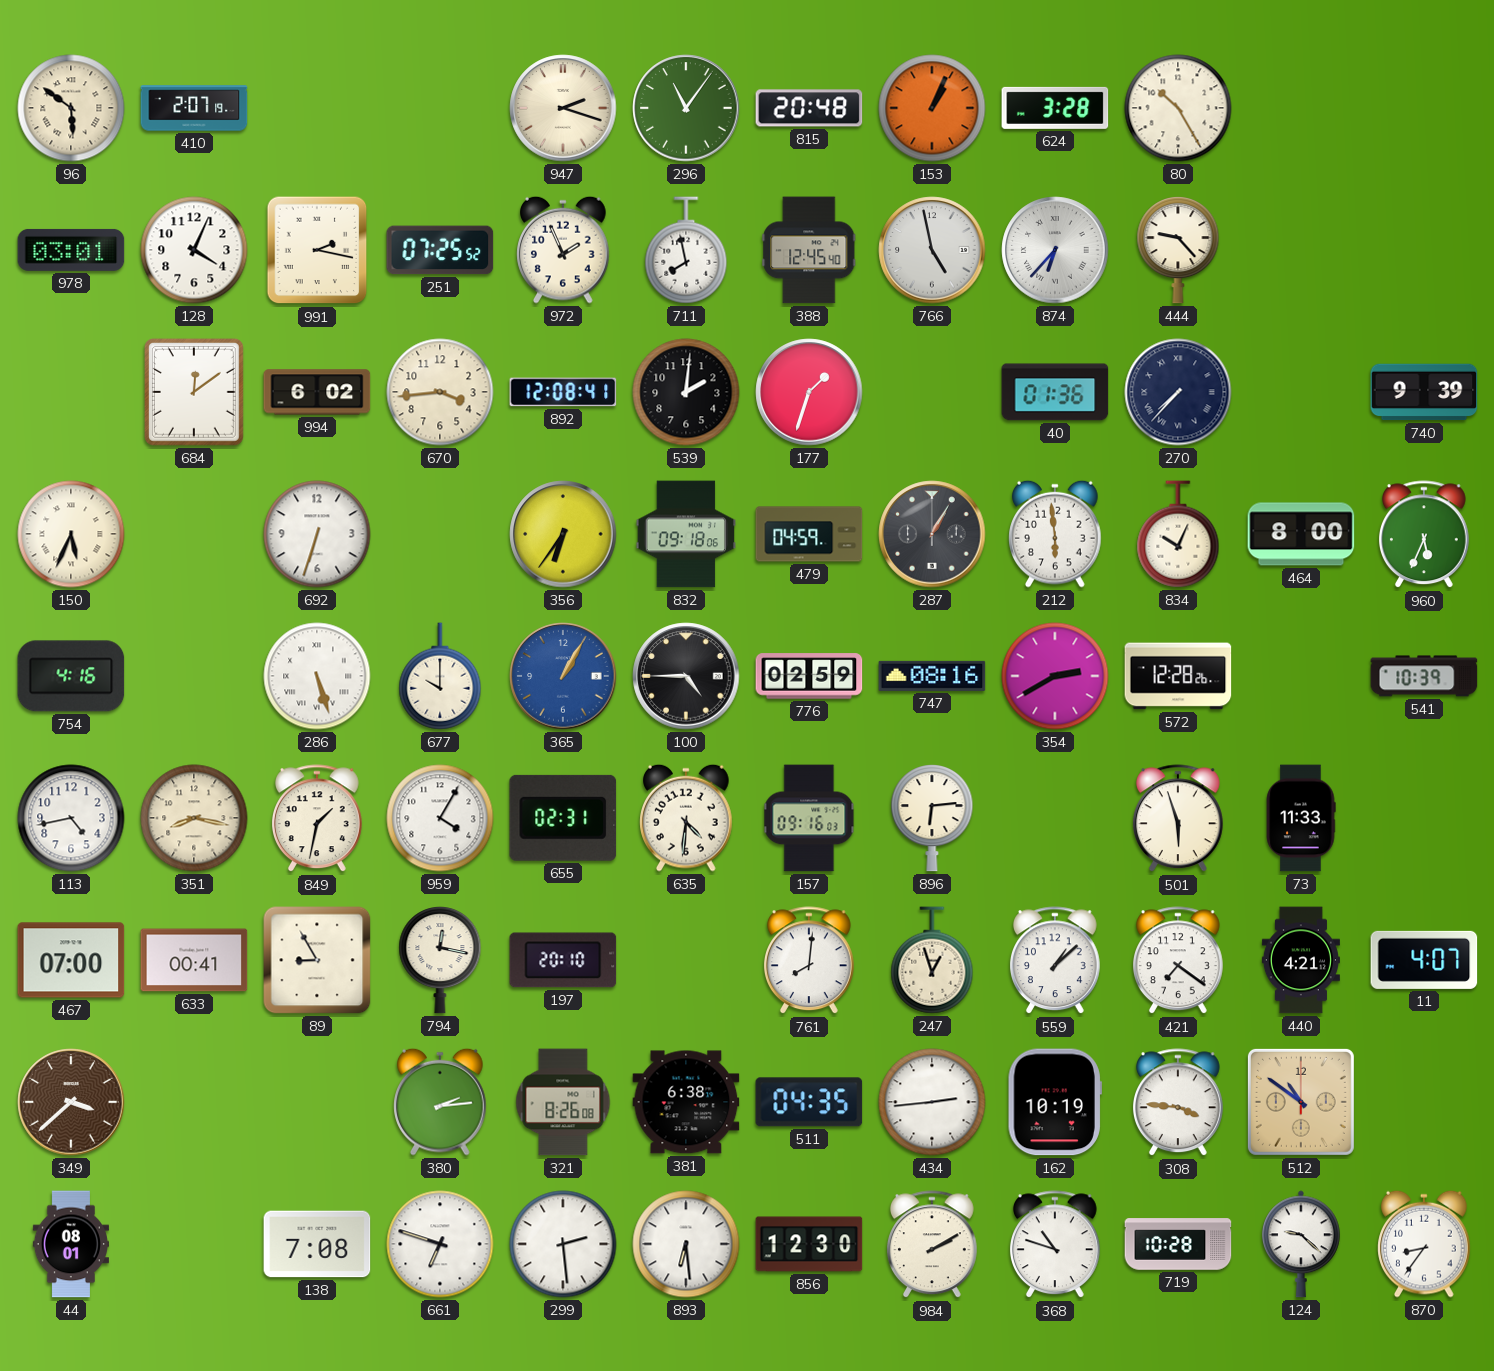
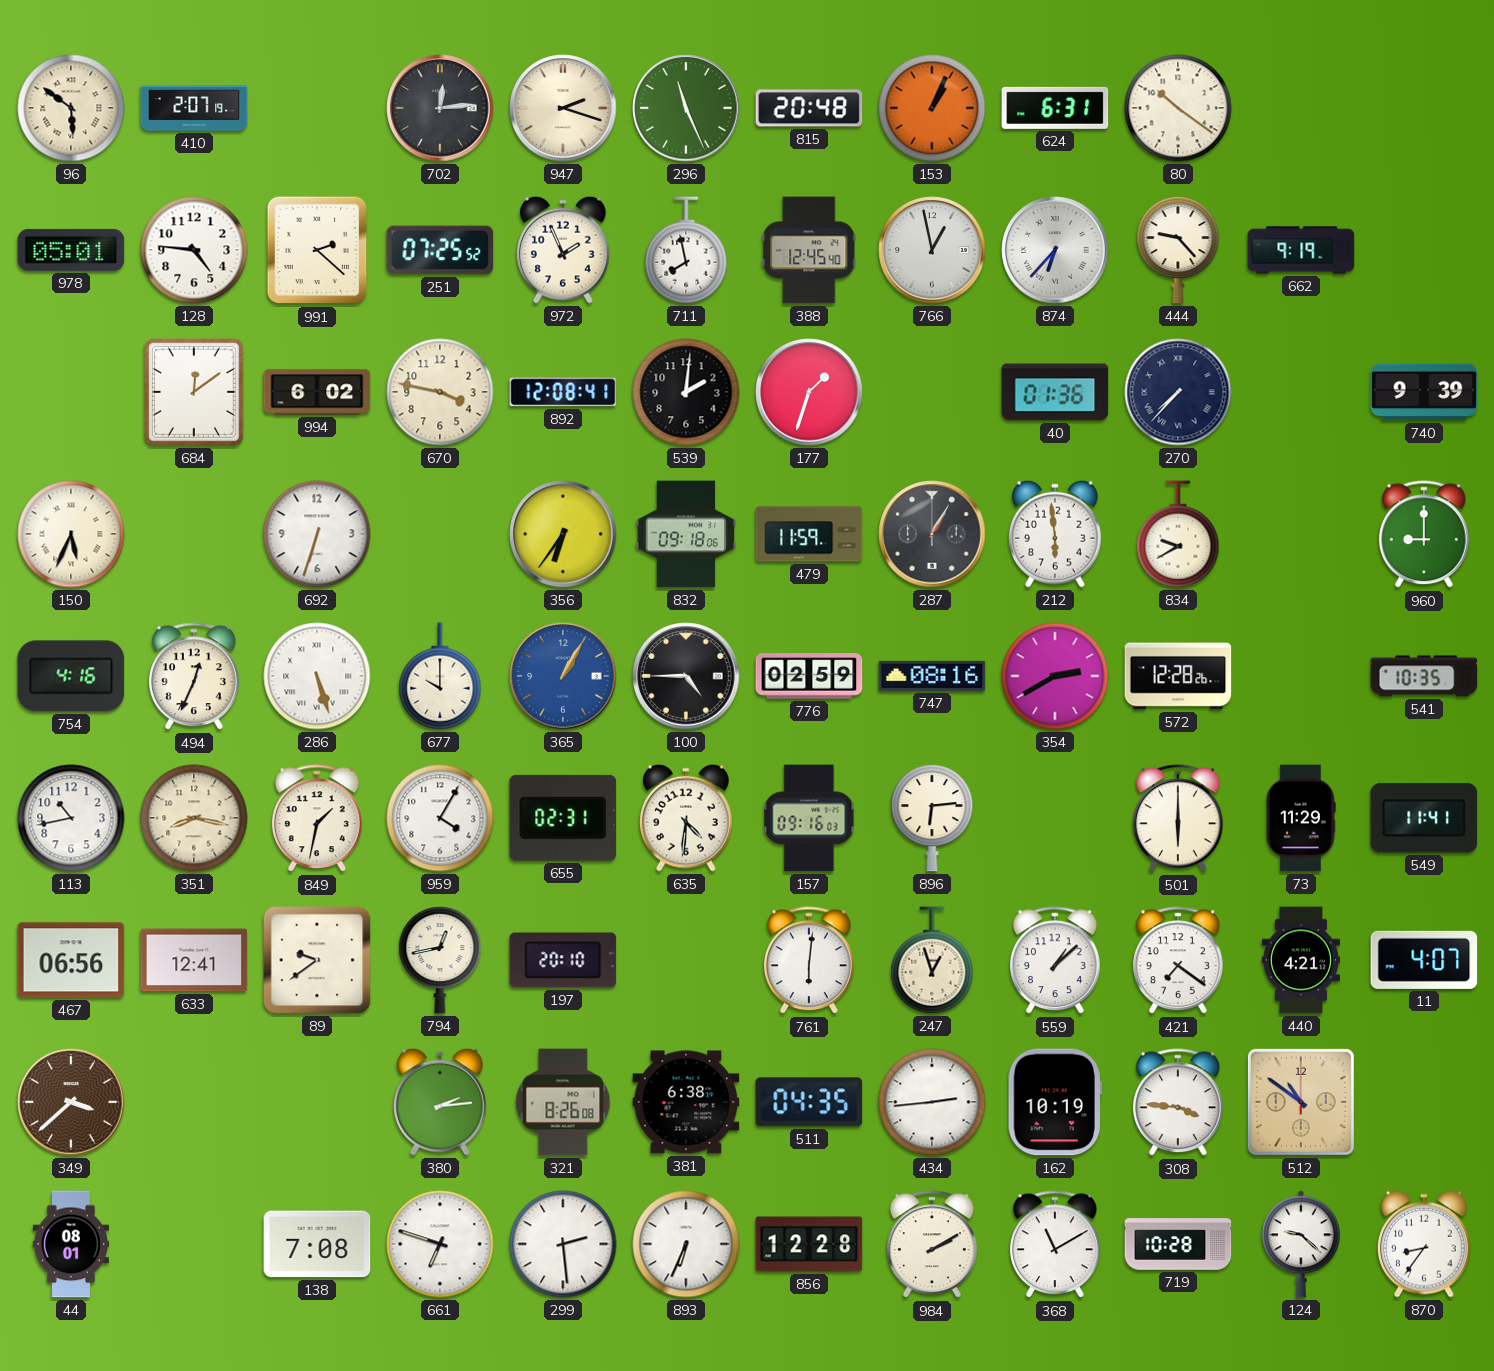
702: none -> 12:14 (440, 108)
296: 11:06 -> 11:26 (686, 108)
624: 3:28 -> 6:31 (1055, 108)
80: 10:25 -> 10:21 (1178, 108)
978: 03:01 -> 05:01 (71, 250)
128: 4:04 -> 4:46 (194, 250)
991: 2:17 -> 2:22 (317, 250)
766: 4:58 -> 12:58 (932, 250)
662: none -> 9:19 (1301, 250)
670: 3:44 -> 3:47 (440, 392)
479: 04:59 -> 11:59 (809, 534)
834: 10:04 -> 9:40 (1178, 534)
464: 8:00 -> none (1301, 534)
960: 5:34 -> 9:00 (1424, 535)
494: none -> 12:34 (194, 677)
541: 10:39 -> 10:35 (1424, 676)
113: 4:43 -> 10:43 (71, 818)
501: 5:57 -> 6:00 (1178, 819)
73: 11:33 -> 11:29 (1301, 818)
549: none -> 11:41 (1424, 818)
467: 07:00 -> 06:56 (71, 960)
633: 00:41 -> 12:41 (194, 960)
89: 8:55 -> 9:39 (317, 960)
794: 12:17 -> 12:43 (440, 961)
761: 8:01 -> 6:01 (809, 961)
893: 6:29 -> 6:34 (686, 1244)
856: 12:30 -> 12:28 (809, 1244)
368: 10:48 -> 11:10 (1055, 1245)
